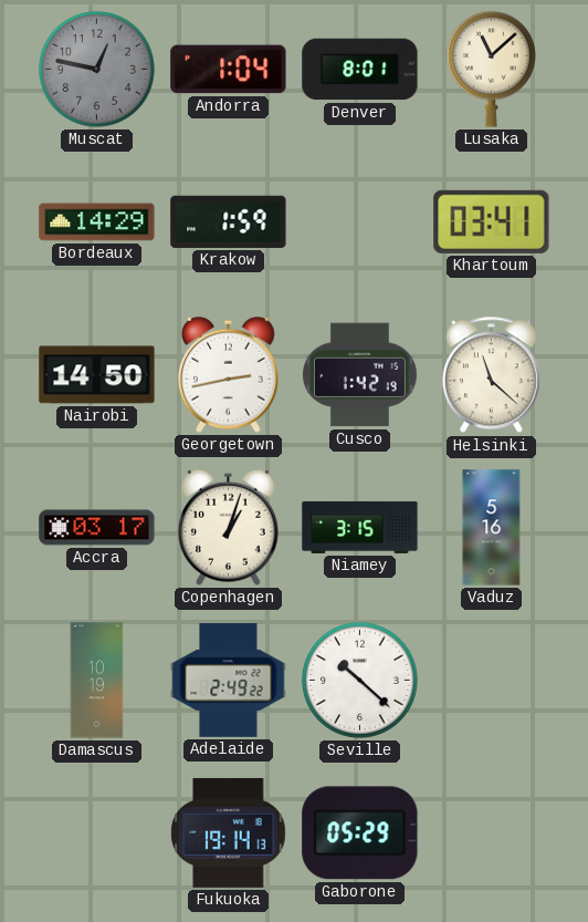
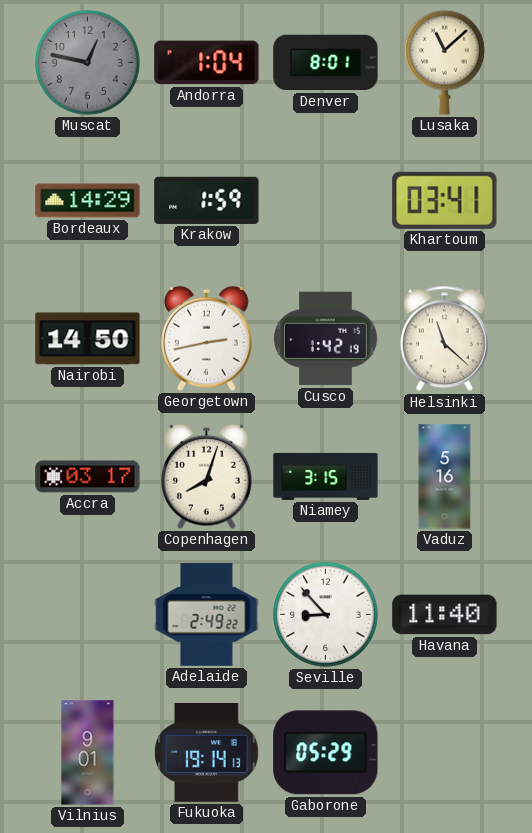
Copenhagen: 1:03 -> 8:03 (207, 476)
Damascus: 10:19 -> none (97, 681)
Seville: 10:22 -> 8:53 (325, 614)
Havana: none -> 11:40 (445, 615)
Vilnius: none -> 9:01 (88, 753)
